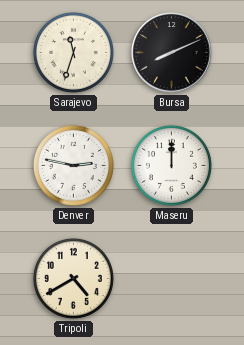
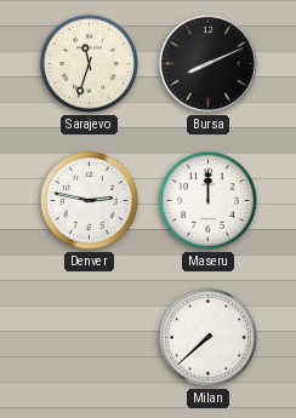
Tripoli: 4:40 -> none (73, 278)
Milan: none -> 7:38 (207, 337)
